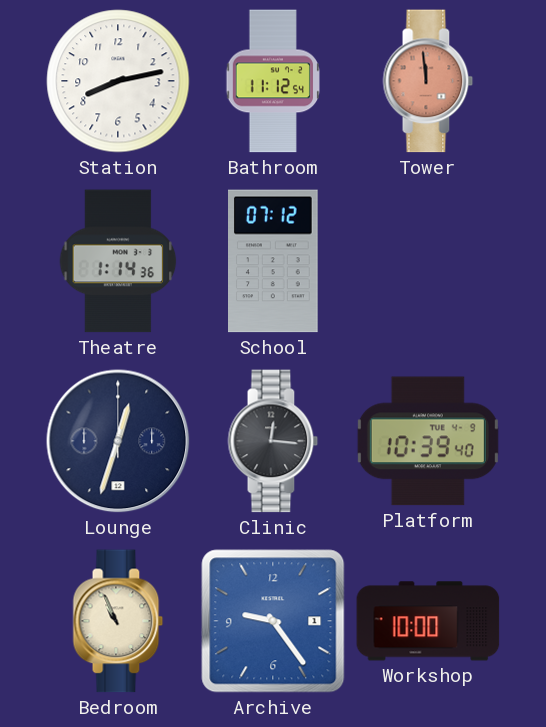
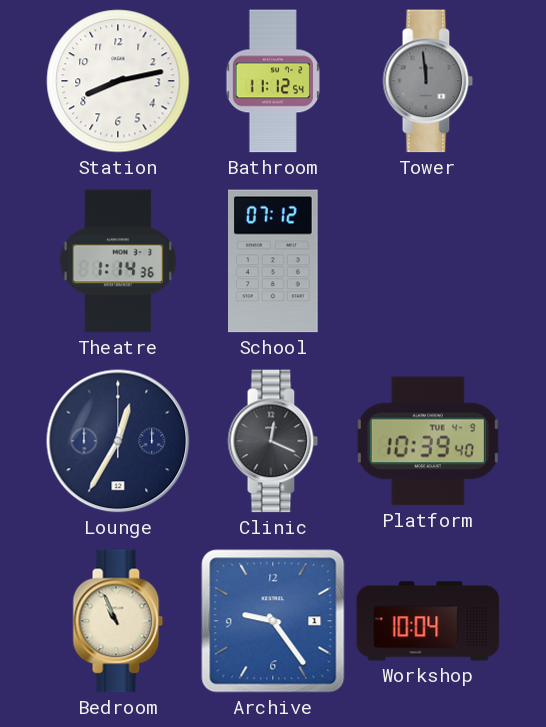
Tower dial: salmon -> grey (428, 81)
Lounge: 12:33 -> 12:35 (118, 441)
Clinic: 12:16 -> 12:19 (273, 441)
Workshop: 10:00 -> 10:04 (428, 621)
